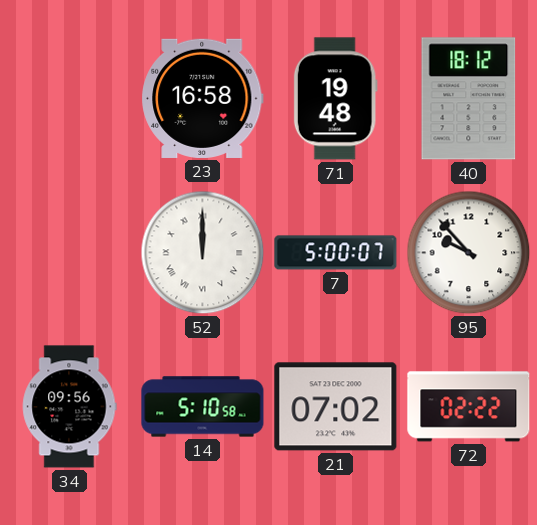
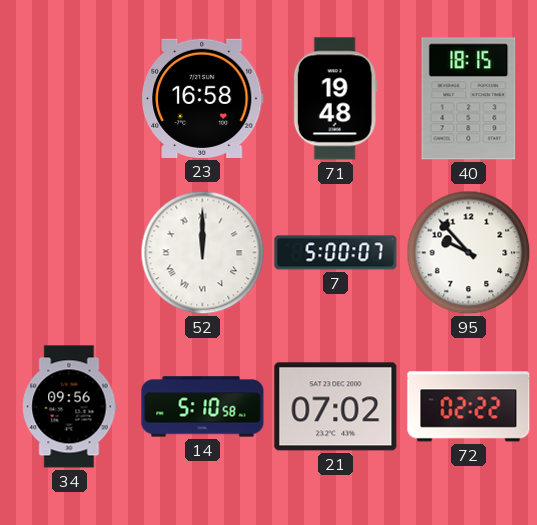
40: 18:12 -> 18:15 (469, 99)
